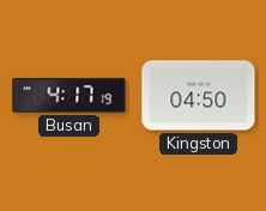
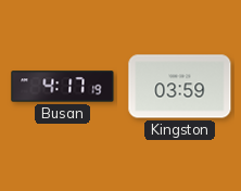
Kingston: 04:50 -> 03:59 (180, 87)
